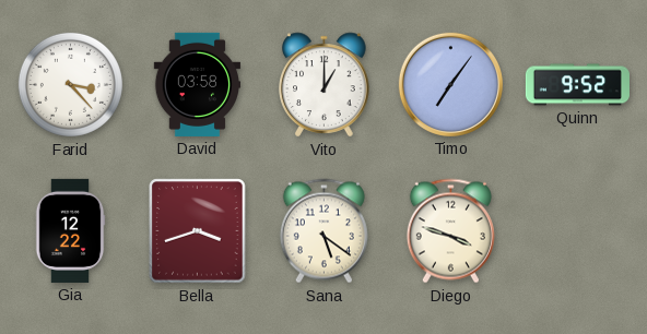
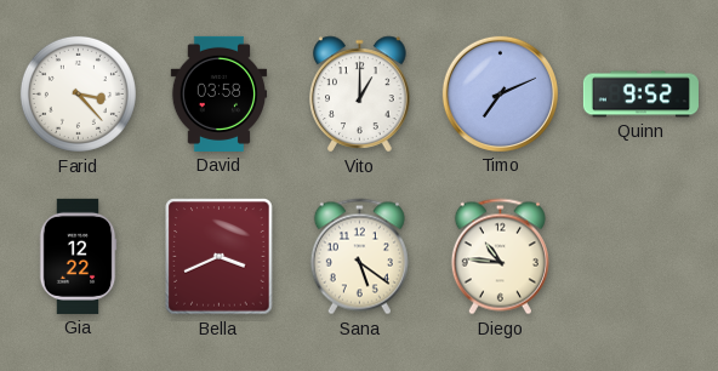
Timo: 7:06 -> 7:11 (500, 93)
Bella: 3:42 -> 3:41 (220, 257)
Diego: 3:48 -> 10:46 (500, 257)
